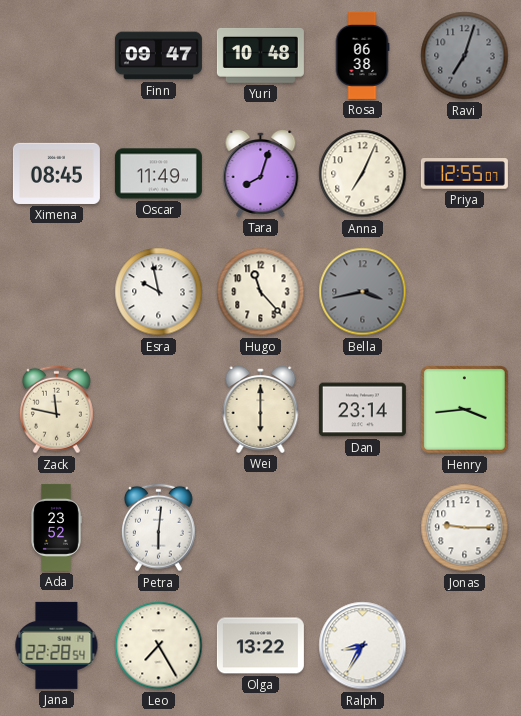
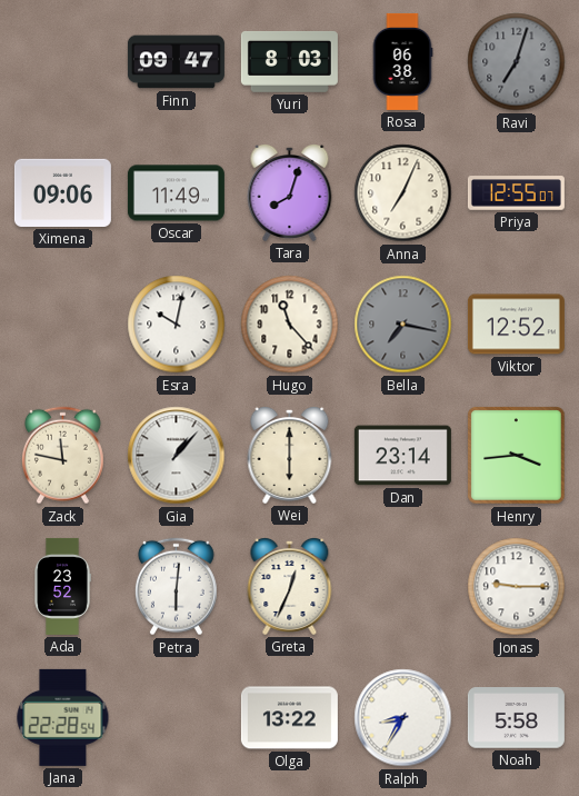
Yuri: 10:48 -> 8:03 (289, 61)
Ximena: 08:45 -> 09:06 (62, 192)
Esra: 9:58 -> 10:02 (177, 325)
Bella: 3:43 -> 7:17 (403, 325)
Viktor: none -> 12:52 (516, 325)
Gia: none -> 1:07 (177, 456)
Greta: none -> 12:34 (290, 587)
Leo: 7:25 -> none (159, 646)
Noah: none -> 5:58 (516, 718)
